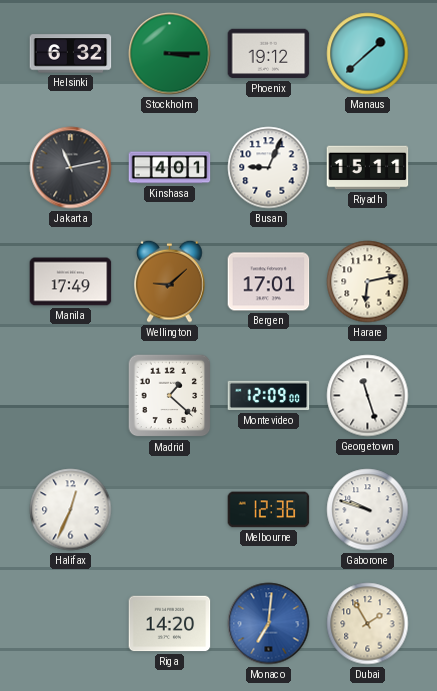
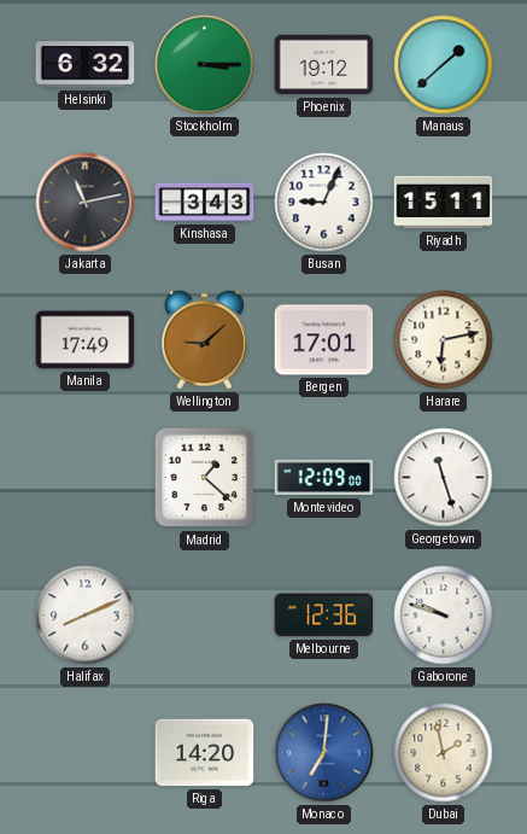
Kinshasa: 4:01 -> 3:43 (205, 203)
Halifax: 12:34 -> 8:11 (86, 616)
Dubai: 1:55 -> 1:58 (444, 753)
